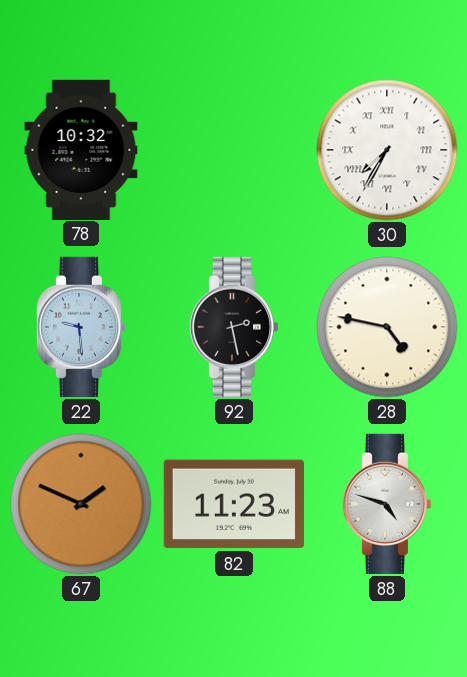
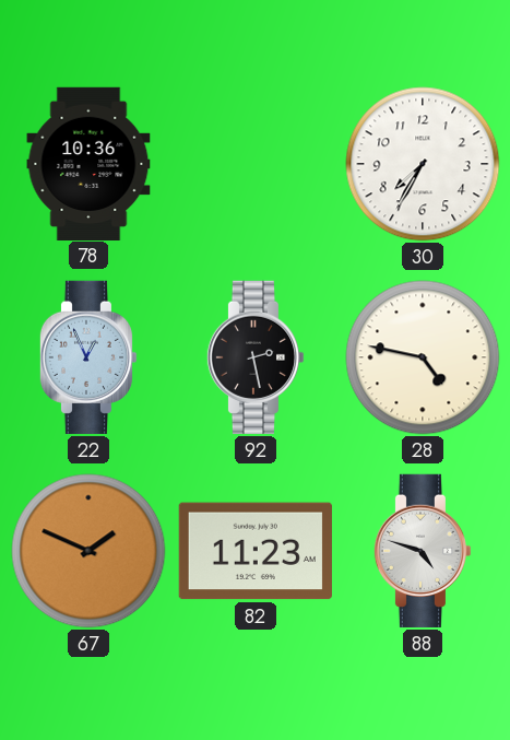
78: 10:32 -> 10:36 (88, 163)
30 numerals: Roman -> Arabic (423, 164)
22: 9:29 -> 12:56 (88, 357)
